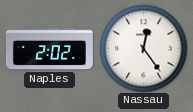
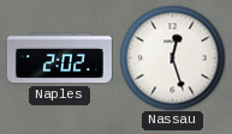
Nassau: 12:24 -> 12:27 (172, 57)
